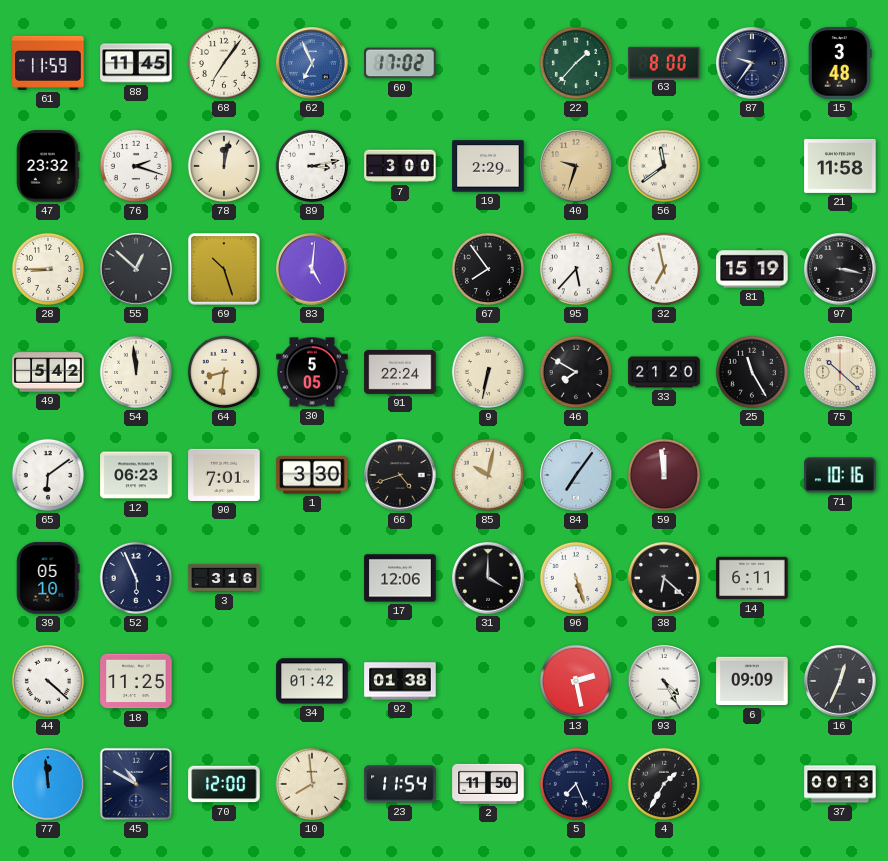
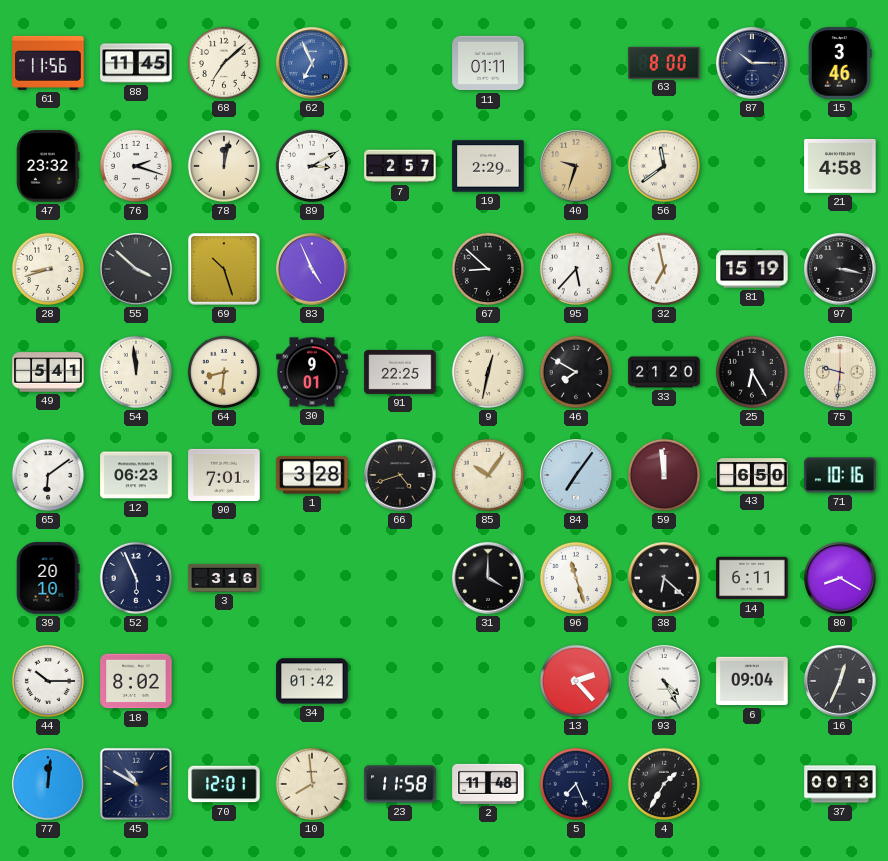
61: 11:59 -> 11:56 (48, 63)
68: 7:06 -> 7:08 (224, 63)
60: 17:02 -> none (400, 63)
11: none -> 01:11 (488, 63)
22: 1:37 -> none (576, 63)
87: 9:36 -> 10:15 (752, 63)
15: 3:48 -> 3:46 (840, 63)
89: 3:13 -> 3:10 (312, 166)
7: 3:00 -> 2:57 (400, 166)
21: 11:58 -> 4:58 (840, 166)
28: 8:45 -> 8:42 (48, 269)
55: 12:52 -> 3:52 (136, 269)
83: 5:01 -> 4:56 (312, 269)
67: 7:54 -> 8:52 (488, 269)
49: 5:42 -> 5:41 (48, 372)
30: 5:05 -> 9:01 (312, 372)
91: 22:24 -> 22:25 (400, 372)
9: 6:32 -> 12:32 (488, 372)
25: 11:25 -> 6:25 (752, 372)
75: 10:22 -> 9:31 (840, 372)
1: 3:30 -> 3:28 (312, 475)
85: 10:02 -> 10:06 (488, 475)
43: none -> 6:50 (752, 475)
39: 05:10 -> 20:10 (48, 578)
17: 12:06 -> none (400, 578)
96: 5:27 -> 11:27 (576, 578)
80: none -> 8:20 (840, 578)
44: 4:22 -> 10:15 (48, 681)
18: 11:25 -> 8:02 (136, 681)
92: 01:38 -> none (400, 681)
13: 2:28 -> 2:23 (576, 681)
6: 09:09 -> 09:04 (752, 681)
77: 11:59 -> 12:01 (48, 784)
70: 12:00 -> 12:01 (224, 784)
23: 11:54 -> 11:58 (400, 784)
2: 11:50 -> 11:48 (488, 784)
